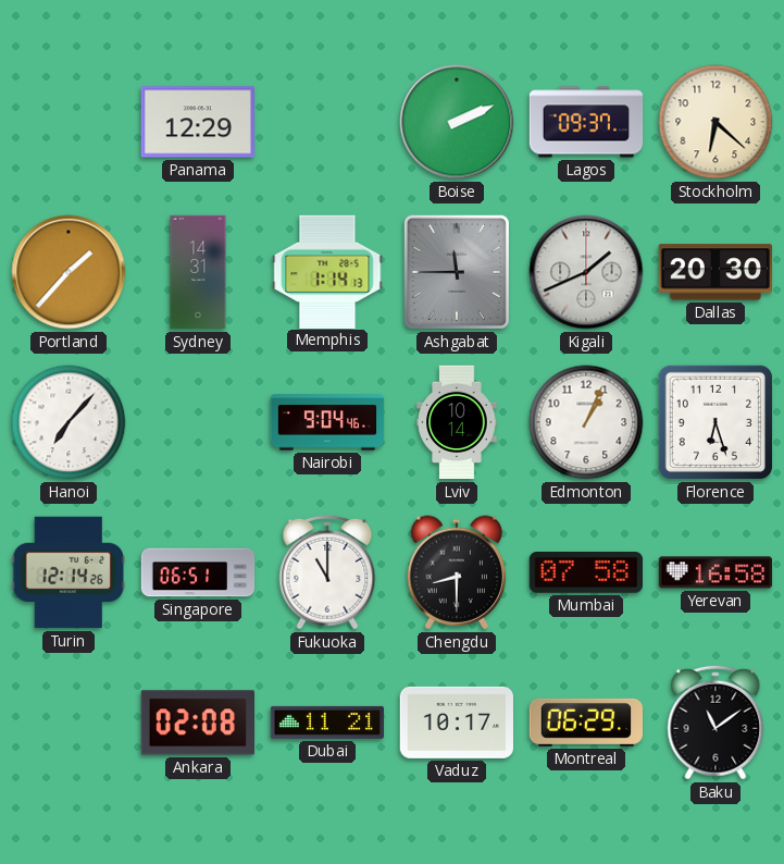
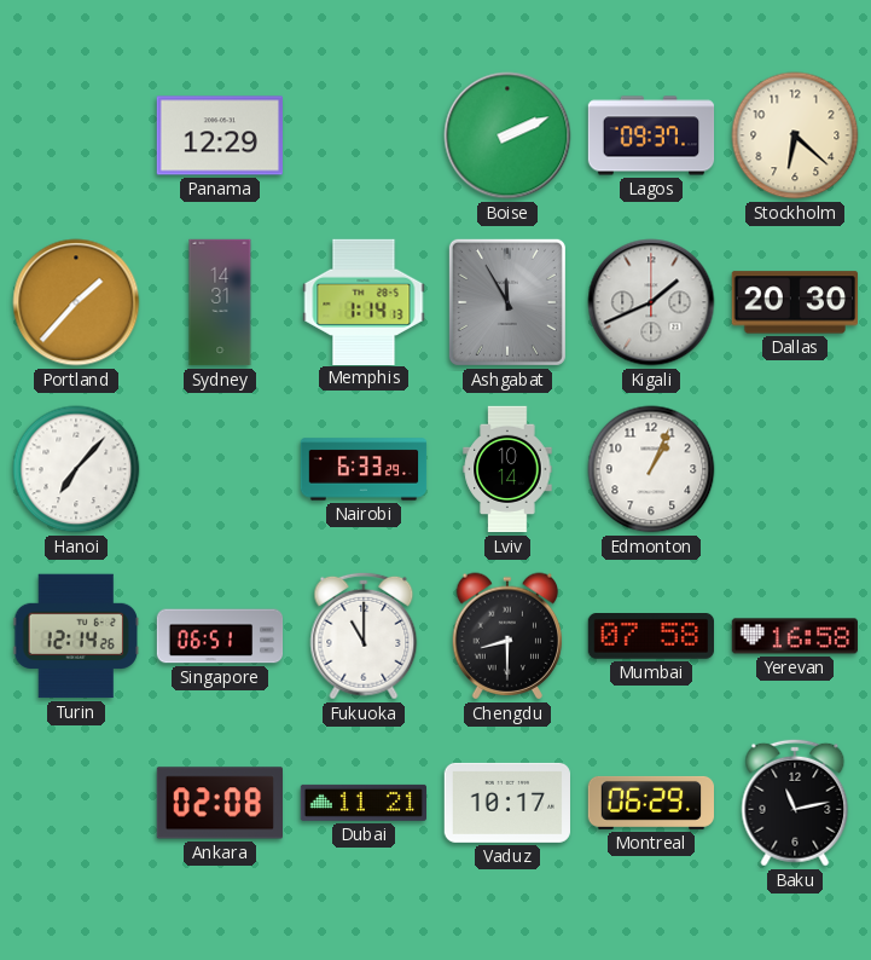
Ashgabat: 11:45 -> 11:55 (507, 302)
Nairobi: 9:04 -> 6:33 (364, 469)
Florence: 6:27 -> none (715, 422)
Baku: 11:09 -> 11:13 (795, 803)
